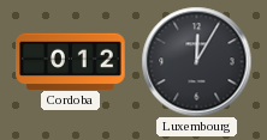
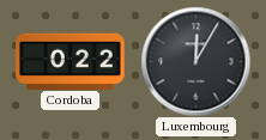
Cordoba: 0:12 -> 0:22 (71, 61)
